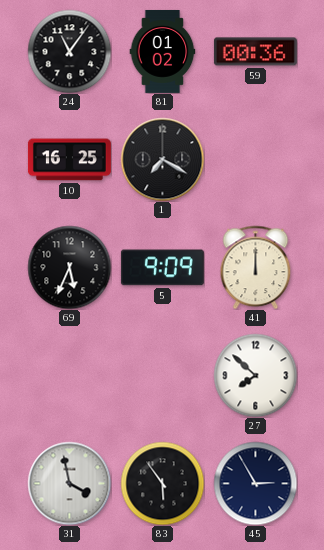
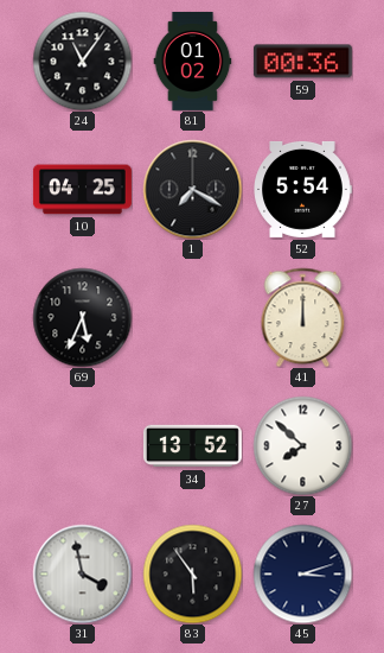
10: 16:25 -> 04:25 (82, 190)
52: none -> 5:54 (302, 189)
5: 9:09 -> none (162, 268)
34: none -> 13:52 (192, 446)
45: 2:55 -> 3:12 (302, 573)
